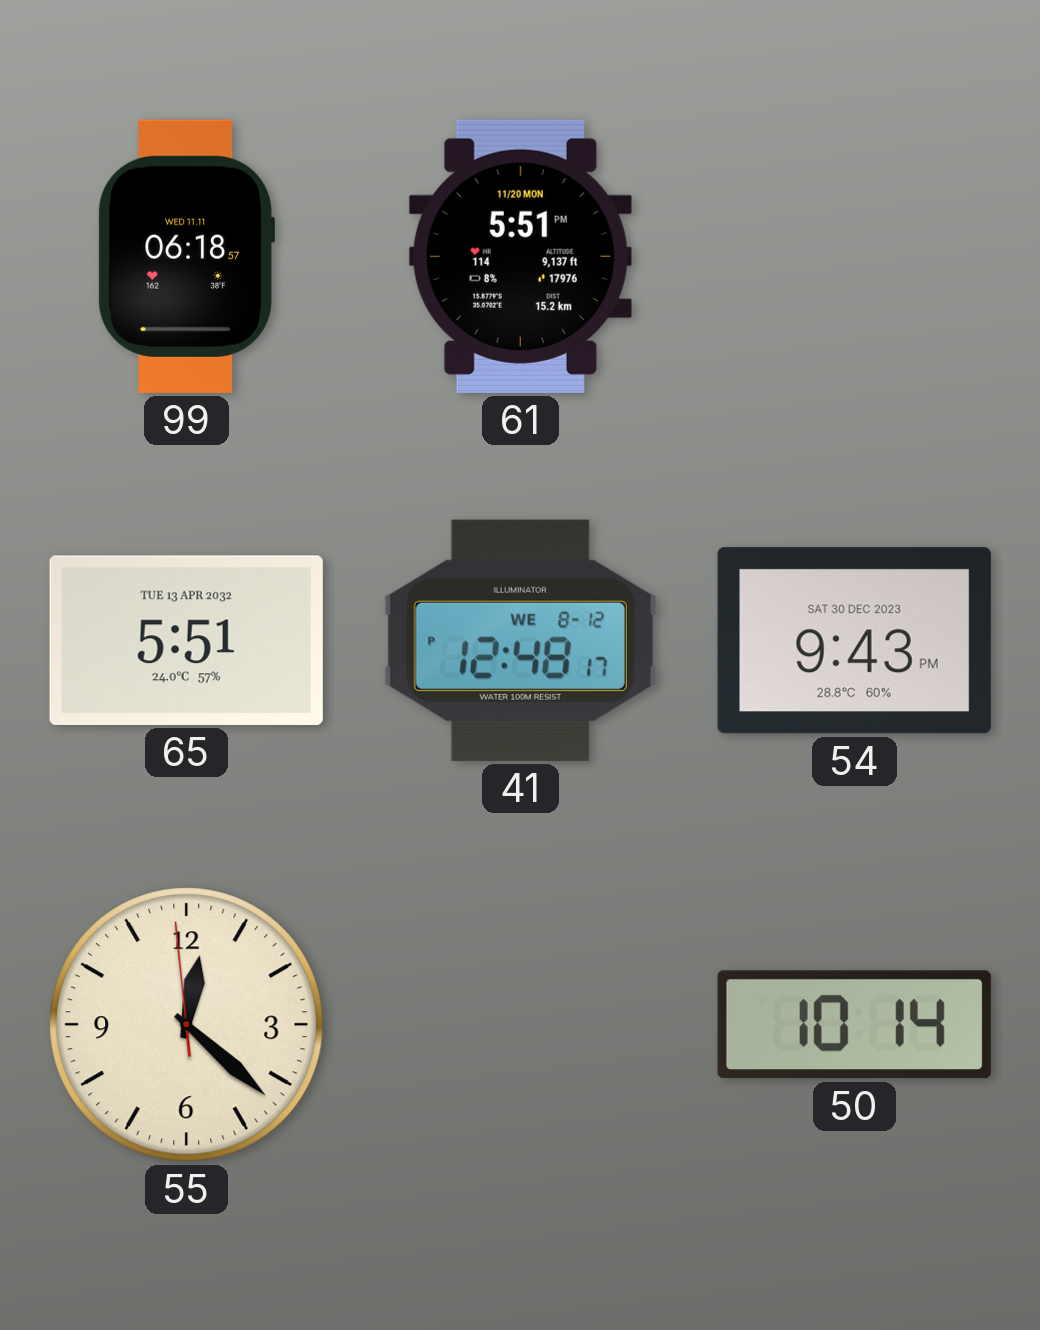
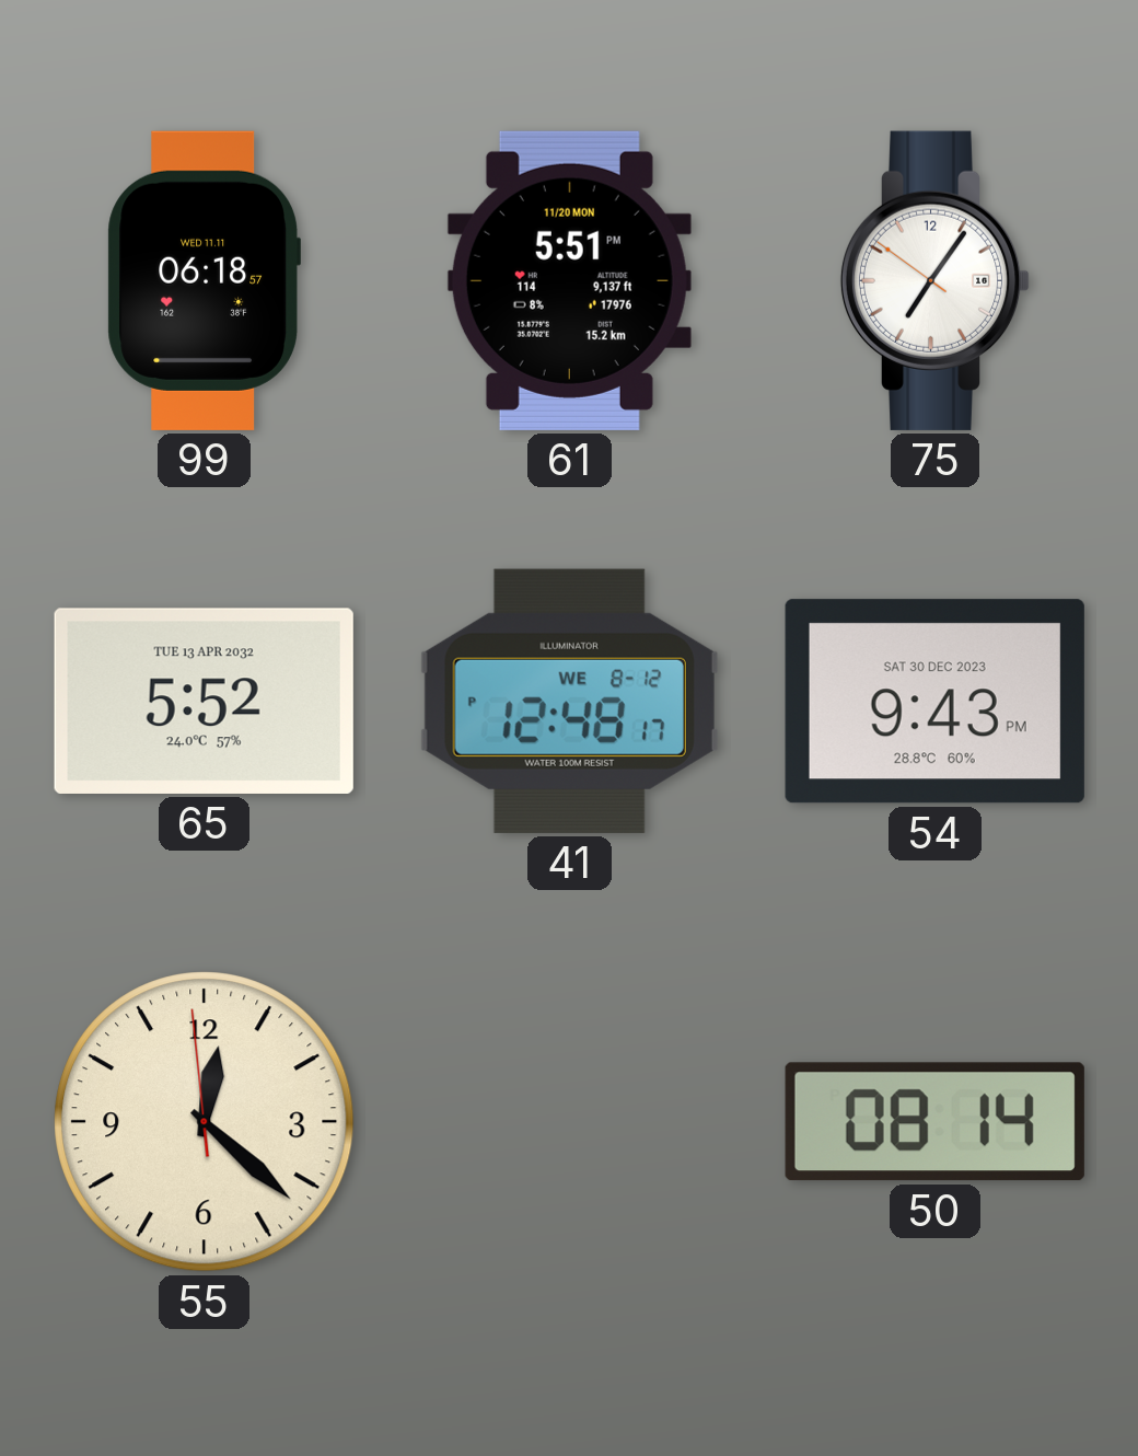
75: none -> 7:05 (936, 280)
65: 5:51 -> 5:52 (204, 701)
50: 10:14 -> 08:14 (934, 1122)
